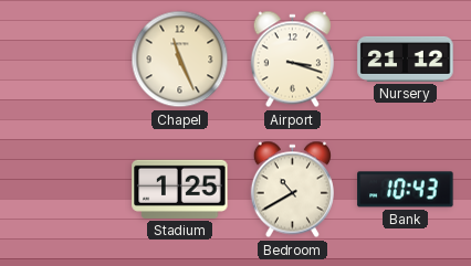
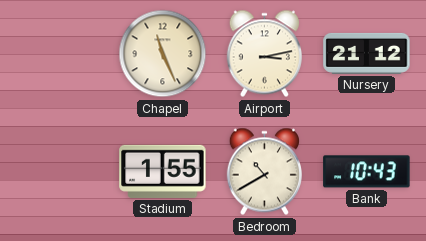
Airport: 3:18 -> 3:13 (264, 54)
Stadium: 1:25 -> 1:55 (163, 171)
